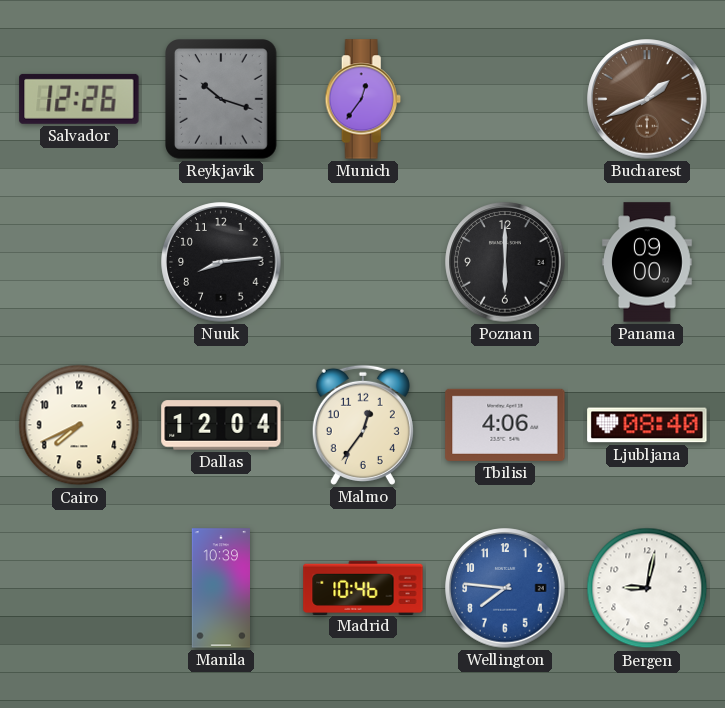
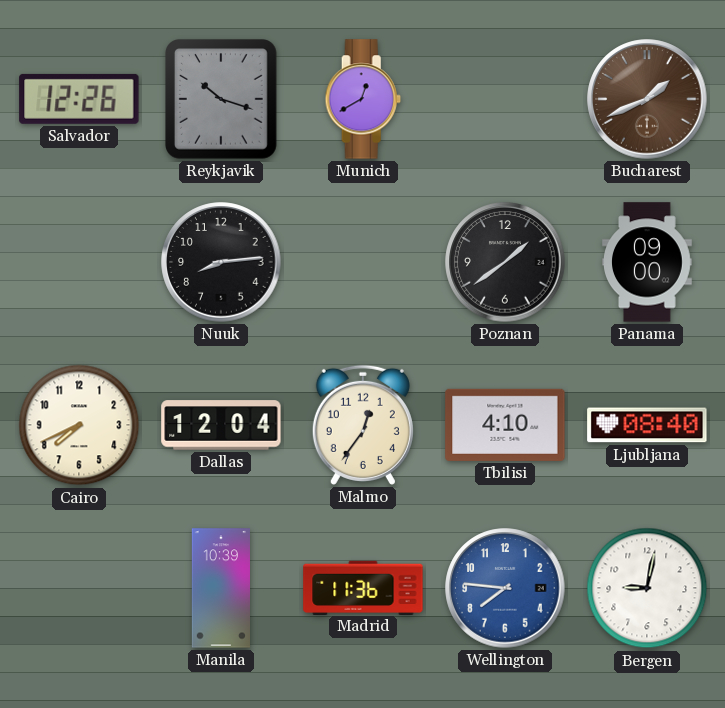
Munich: 12:36 -> 12:40 (363, 99)
Poznan: 6:00 -> 1:39 (505, 262)
Tbilisi: 4:06 -> 4:10 (505, 425)
Madrid: 10:46 -> 11:36 (363, 587)
